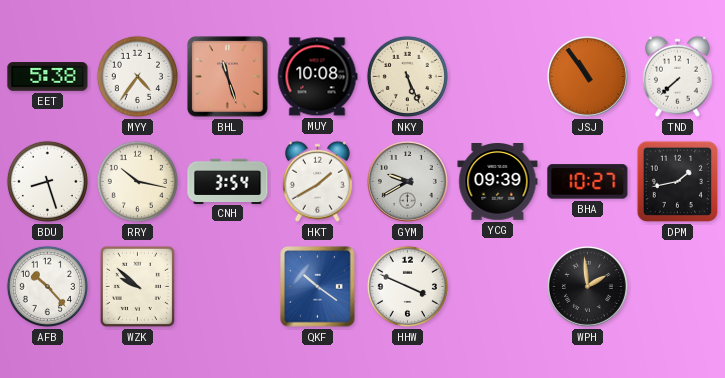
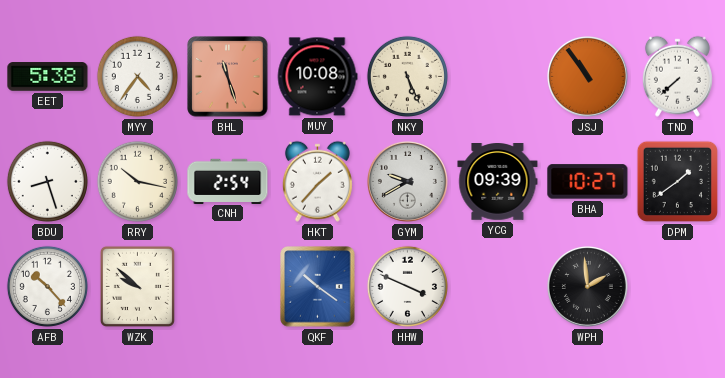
CNH: 3:54 -> 2:54 (228, 181)
HKT: 1:40 -> 1:37 (317, 181)
DPM: 1:43 -> 1:39 (677, 181)
